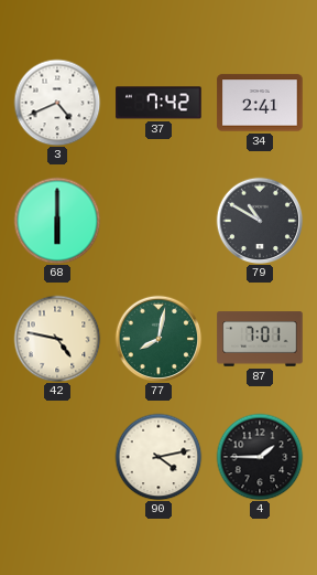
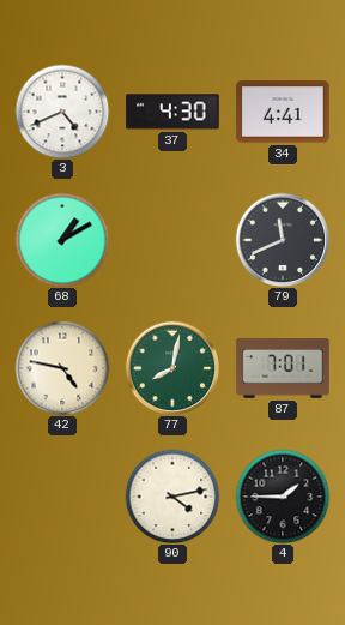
37: 7:42 -> 4:30 (172, 112)
34: 2:41 -> 4:41 (283, 112)
68: 6:00 -> 1:10 (62, 240)
79: 10:50 -> 11:41 (283, 240)
